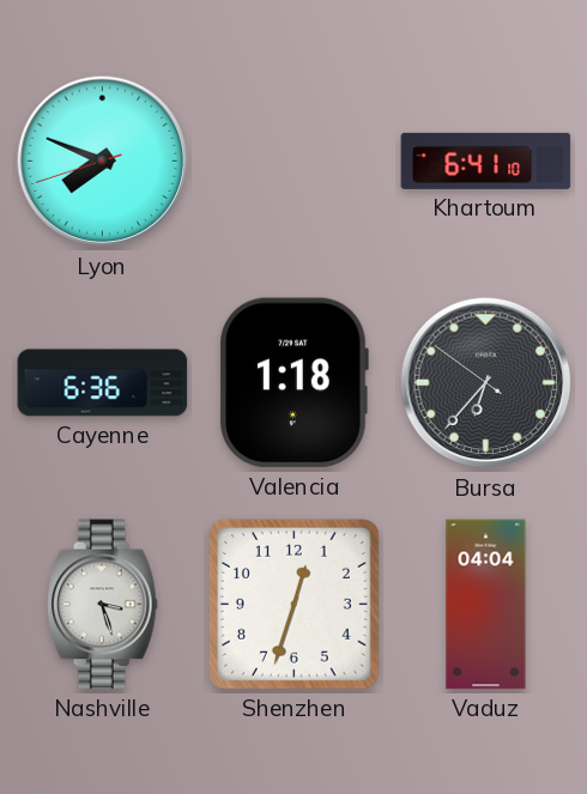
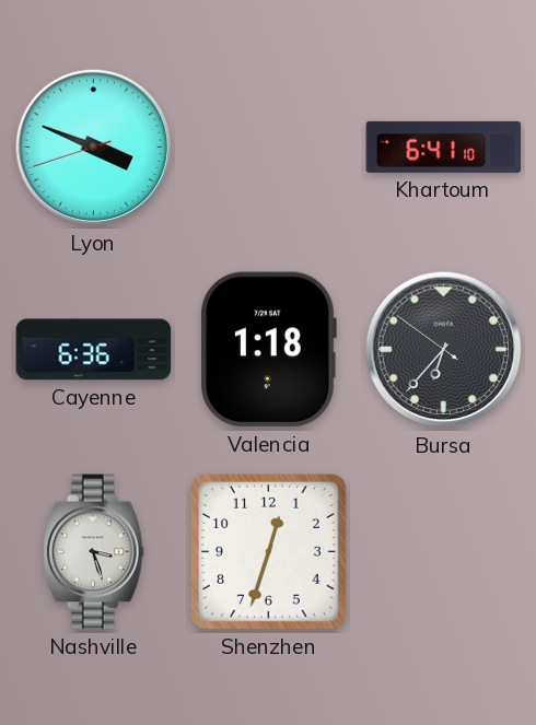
Lyon: 7:48 -> 3:48 (94, 148)
Vaduz: 04:04 -> none (486, 605)
